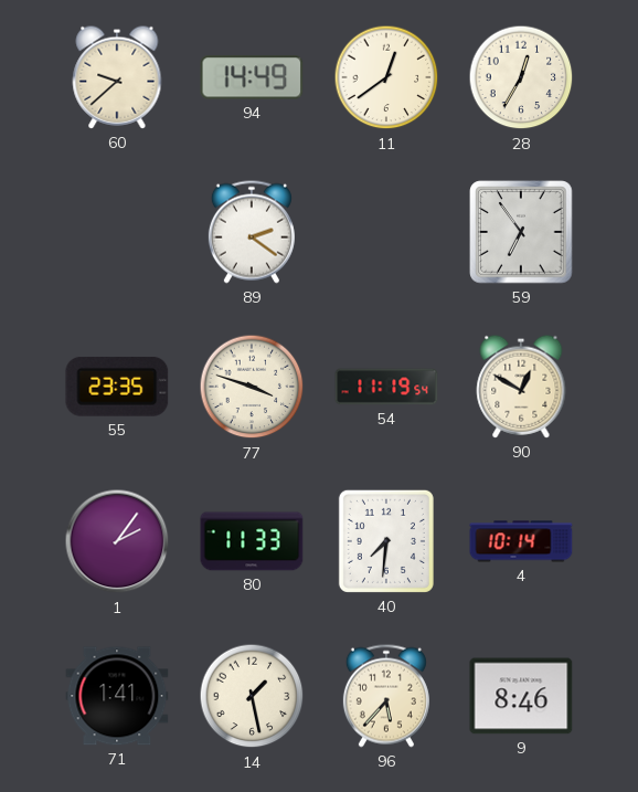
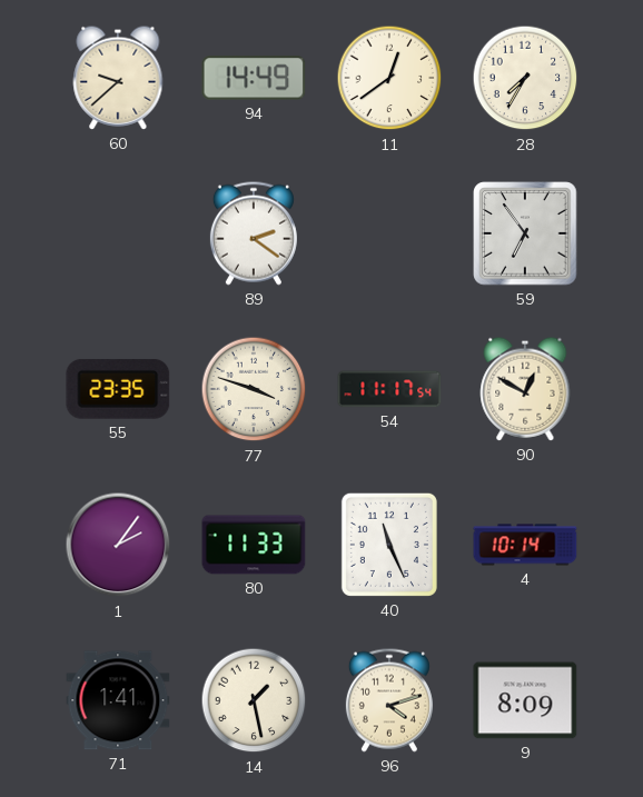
28: 12:35 -> 7:35 (525, 78)
54: 11:19 -> 11:17 (389, 389)
40: 7:31 -> 11:26 (389, 545)
96: 5:37 -> 4:12 (389, 700)
9: 8:46 -> 8:09 (525, 700)
